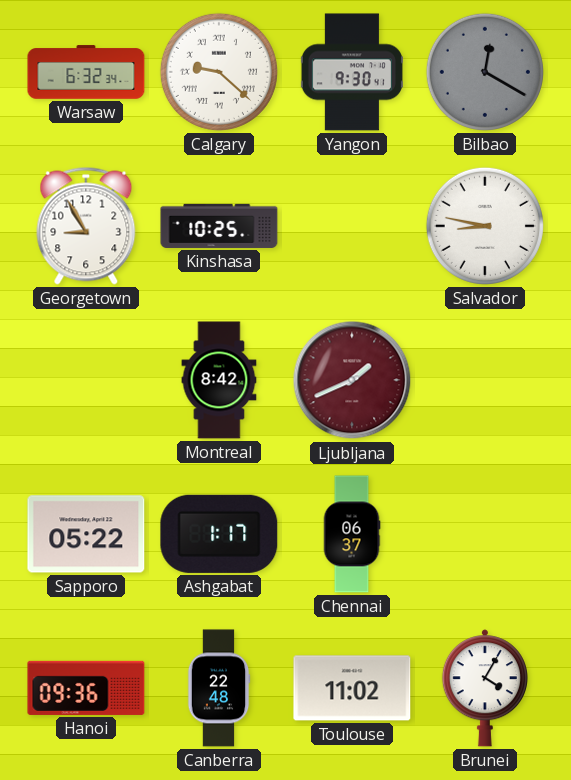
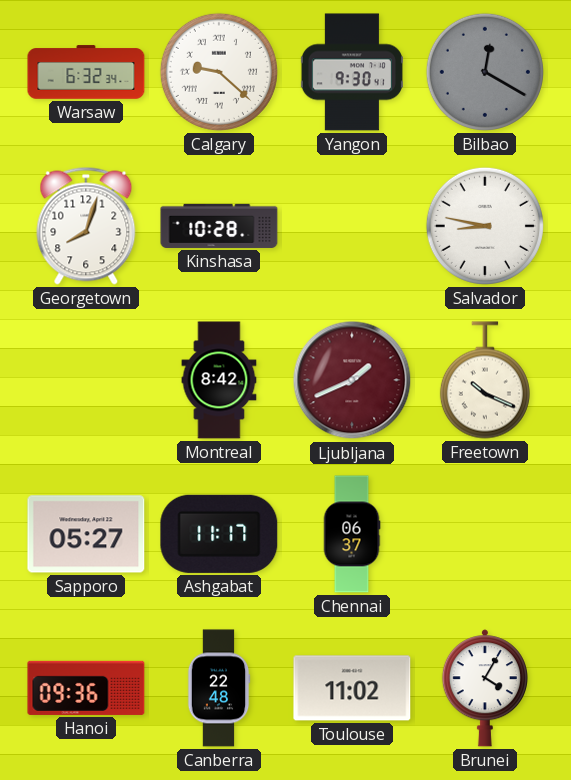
Georgetown: 8:55 -> 8:03 (86, 226)
Kinshasa: 10:25 -> 10:28 (219, 226)
Freetown: none -> 10:19 (485, 380)
Sapporo: 05:22 -> 05:27 (86, 534)
Ashgabat: 1:17 -> 11:17 (219, 534)
